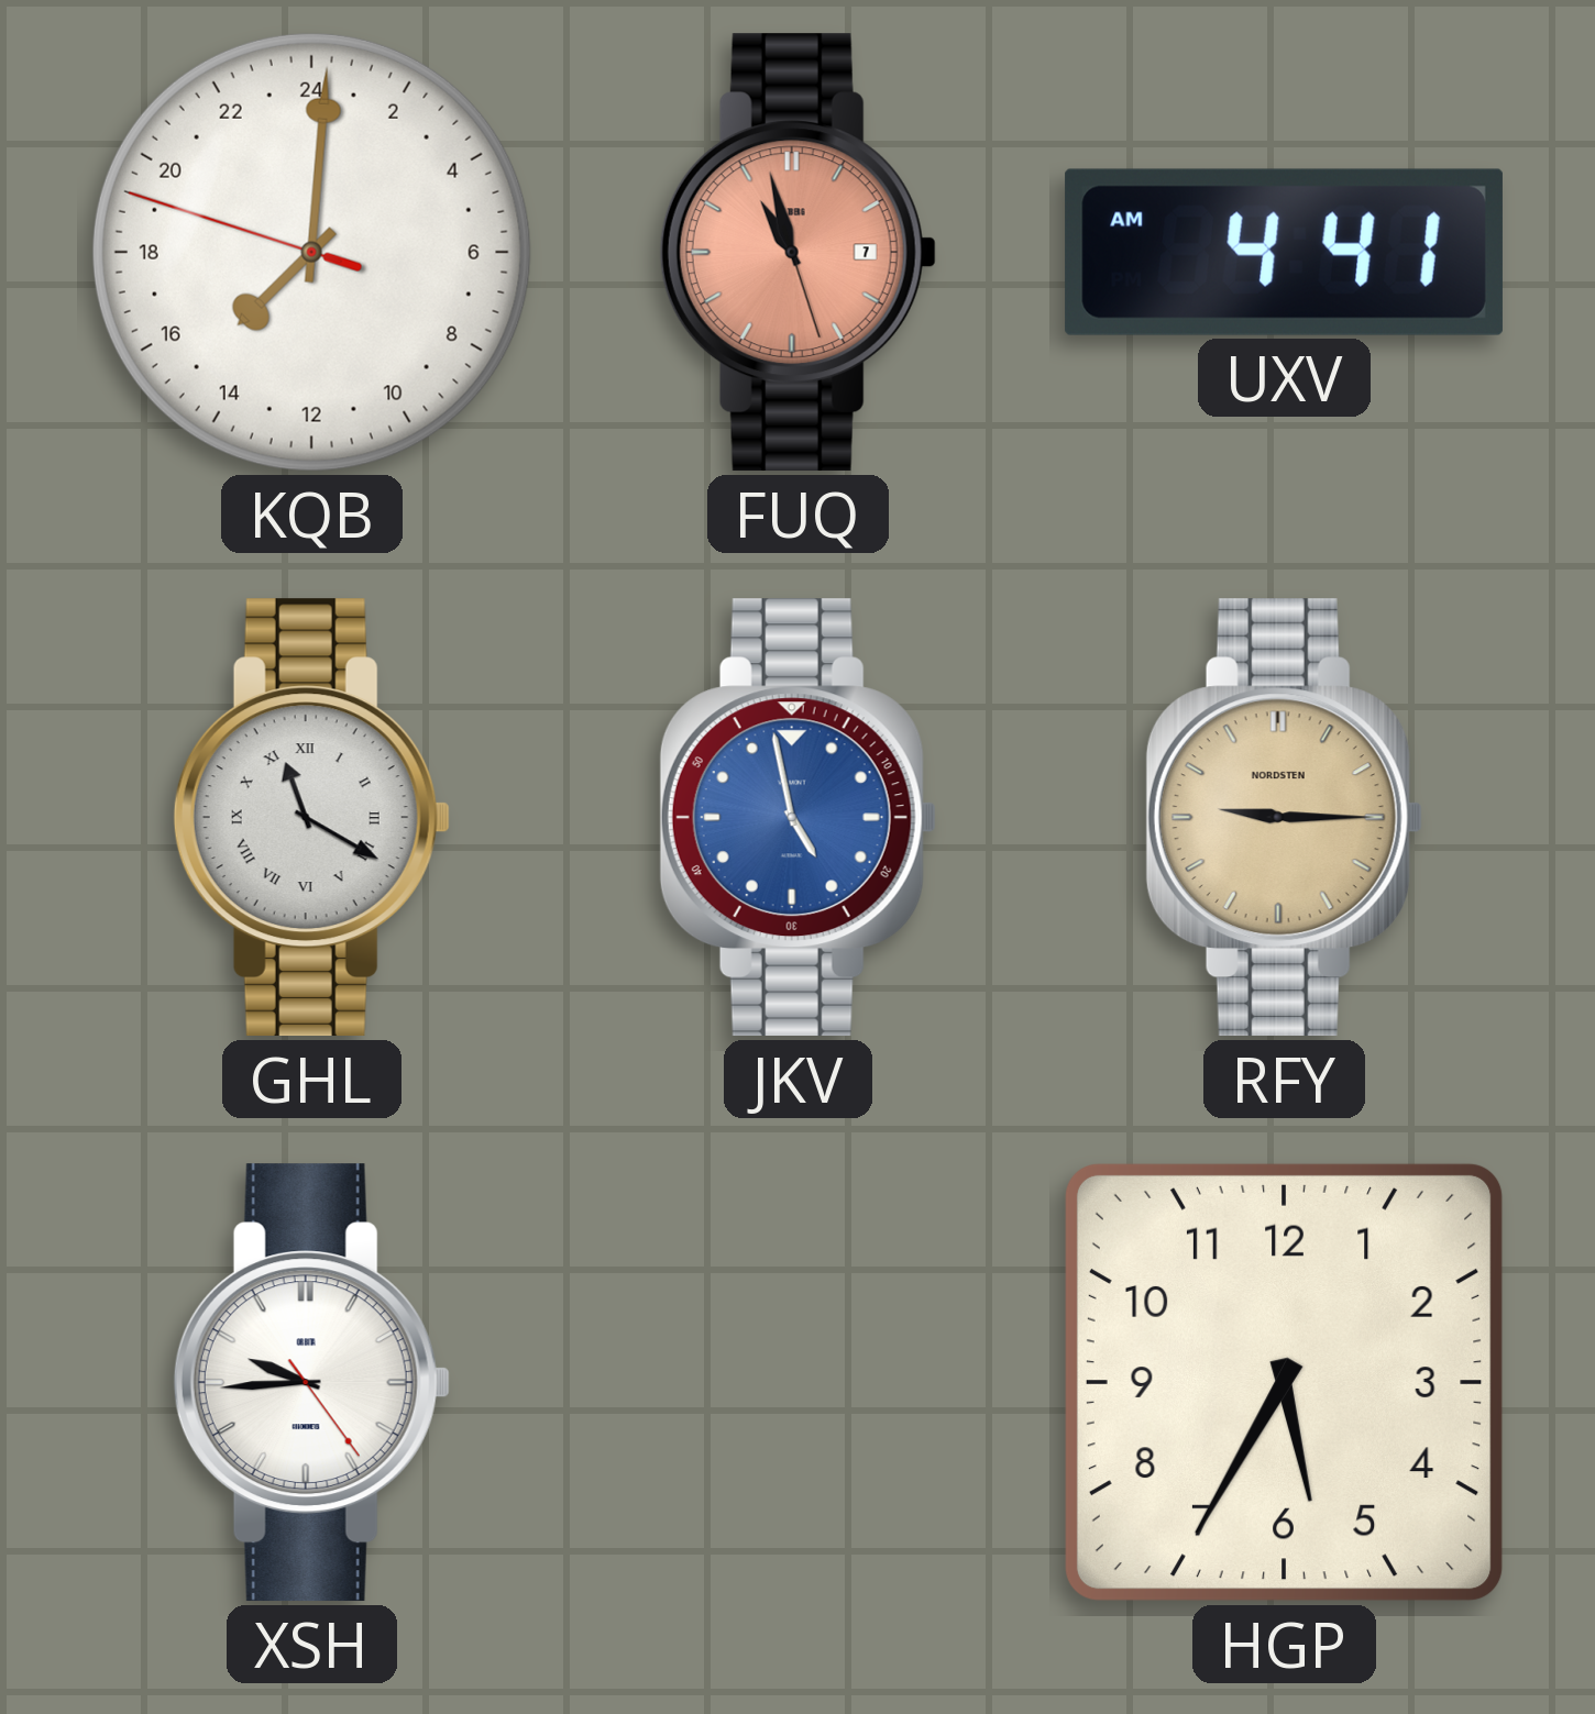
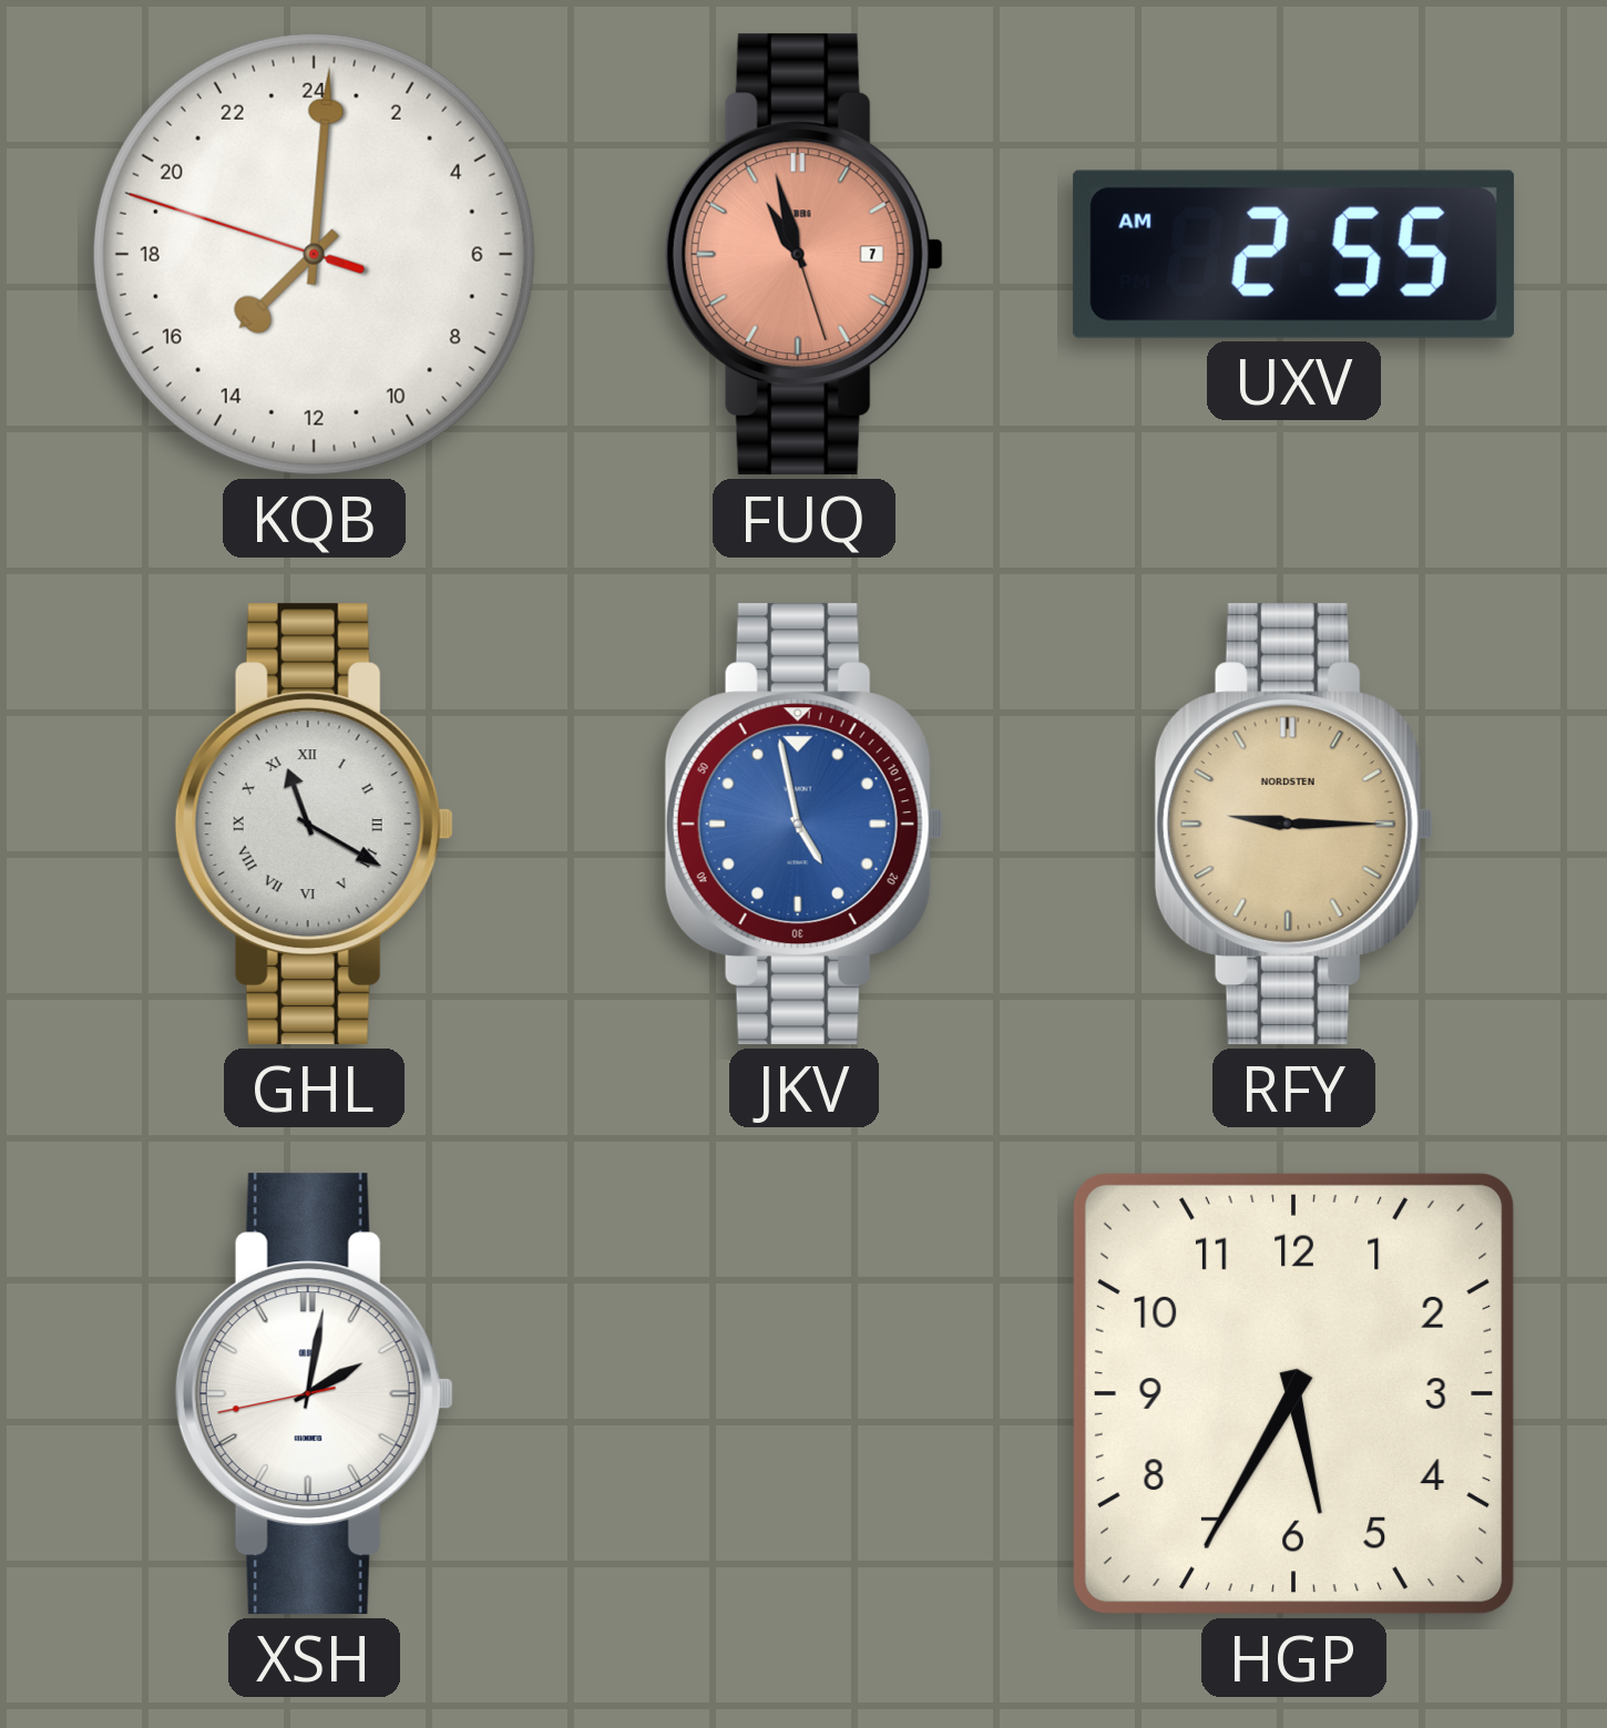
UXV: 4:41 -> 2:55 (1293, 254)
XSH: 9:44 -> 2:01 (314, 1394)
